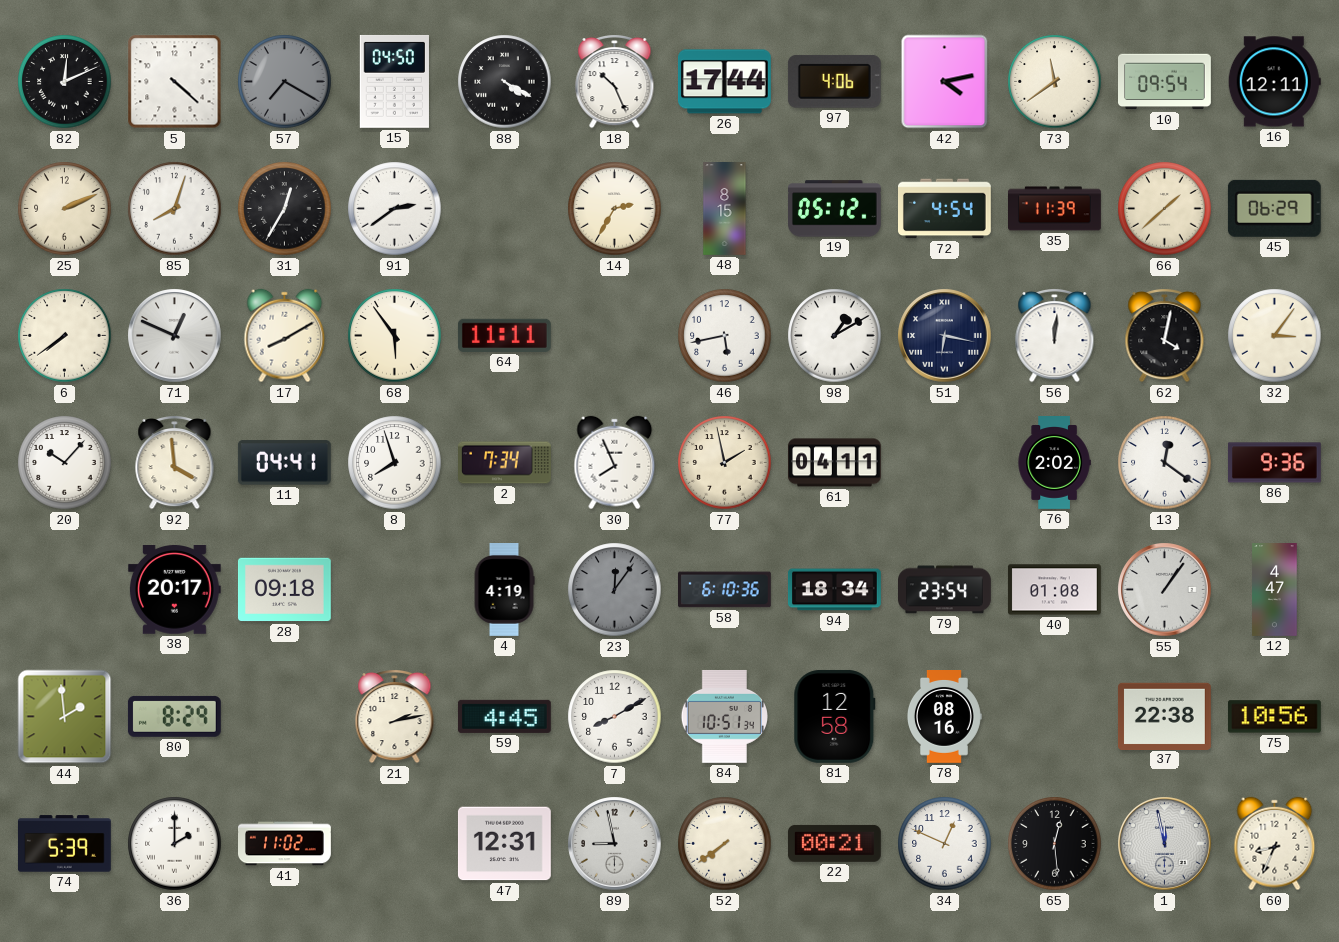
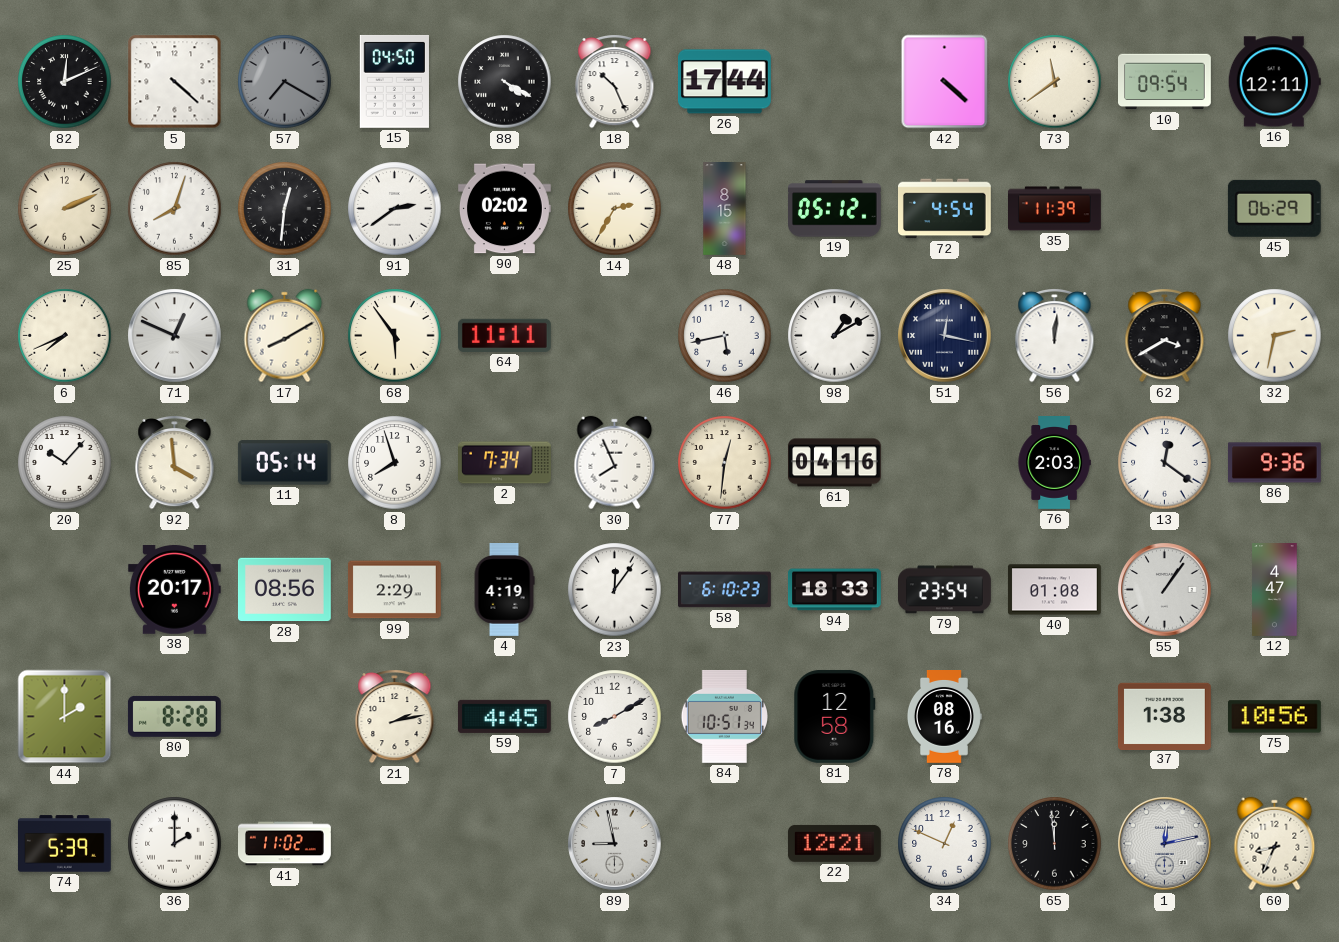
97: 4:06 -> none (834, 81)
42: 4:13 -> 4:22 (945, 82)
31: 12:35 -> 12:31 (285, 209)
90: none -> 02:02 (504, 209)
66: 1:38 -> none (1165, 209)
6: 7:39 -> 7:41 (65, 336)
51: 6:17 -> 12:17 (945, 336)
62: 4:02 -> 3:40 (1165, 335)
32: 3:06 -> 2:32 (1275, 336)
11: 04:41 -> 05:14 (284, 463)
77: 1:58 -> 12:31 (725, 463)
61: 04:11 -> 04:16 (835, 463)
76: 2:02 -> 2:03 (1054, 463)
28: 09:18 -> 08:56 (284, 590)
99: none -> 2:29 (394, 590)
23 dial: grey -> white (615, 590)
58: 6:10:36 -> 6:10:23 (725, 590)
94: 18:34 -> 18:33 (835, 590)
44: 1:59 -> 2:00 (65, 717)
80: 8:29 -> 8:28 (174, 716)
37: 22:38 -> 1:38 (1164, 716)
47: 12:31 -> none (504, 844)
52: 7:39 -> none (725, 844)
22: 00:21 -> 12:21 (834, 843)
65: 12:29 -> 11:59 (1055, 844)
1: 11:58 -> 12:13 (1165, 844)
